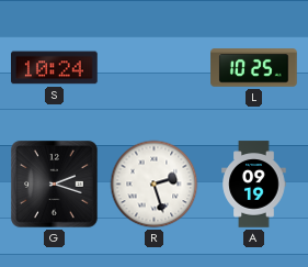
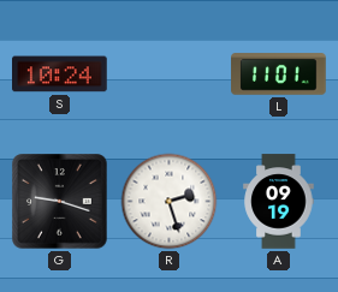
L: 10:25 -> 11:01 (279, 75)
G: 2:18 -> 9:18 (60, 202)
